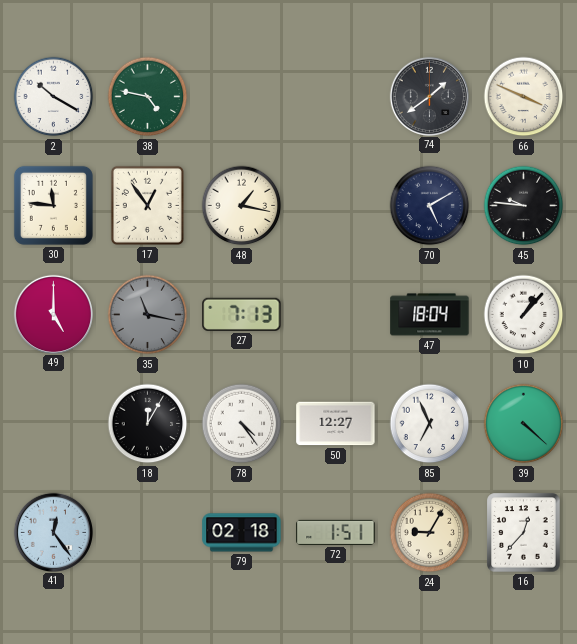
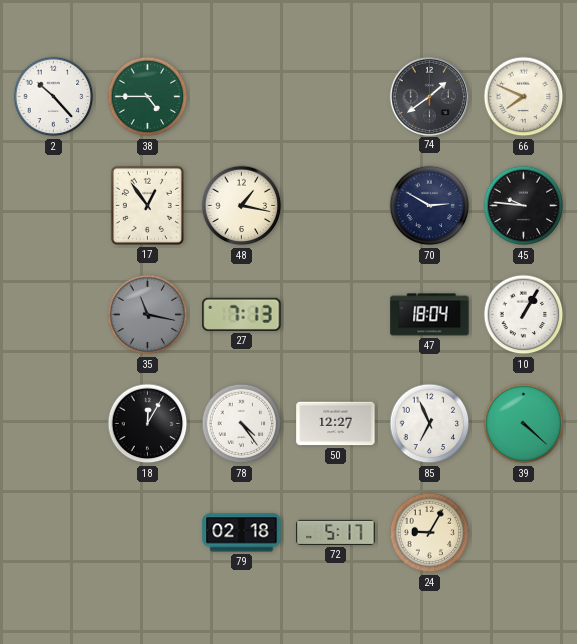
2: 10:20 -> 10:23 (54, 97)
38: 4:47 -> 4:45 (148, 97)
66: 3:49 -> 7:49 (524, 97)
30: 11:46 -> none (53, 205)
70: 5:10 -> 2:50 (430, 206)
49: 5:00 -> none (53, 314)
10: 1:07 -> 1:05 (524, 315)
41: 12:24 -> none (53, 532)
72: 1:51 -> 5:17 (336, 532)
16: 12:37 -> none (524, 533)
